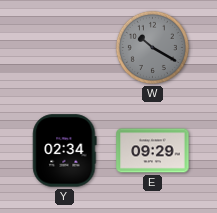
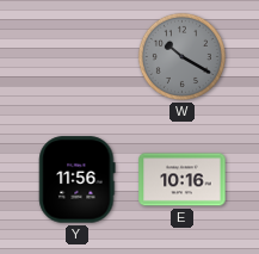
Y: 02:34 -> 11:56 (78, 180)
E: 09:29 -> 10:16 (183, 180)
